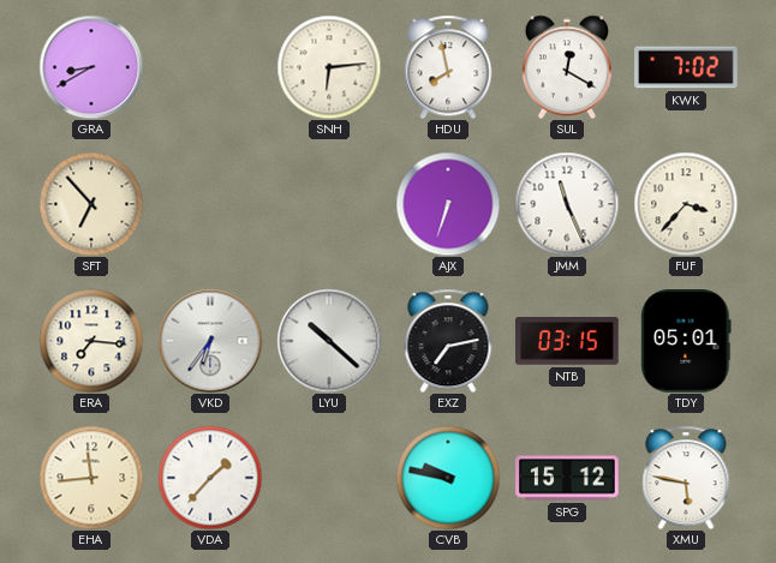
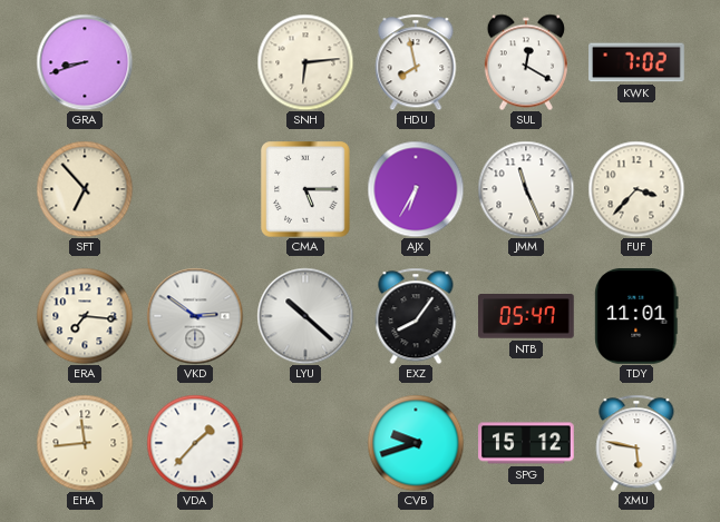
GRA: 8:40 -> 8:42 (85, 62)
CMA: none -> 5:15 (305, 189)
AJX: 6:33 -> 6:35 (416, 189)
VKD: 6:36 -> 2:51 (195, 316)
EXZ: 7:13 -> 8:06 (416, 316)
NTB: 03:15 -> 05:47 (527, 317)
TDY: 05:01 -> 11:01 (636, 316)
CVB: 9:47 -> 9:42 (416, 443)
